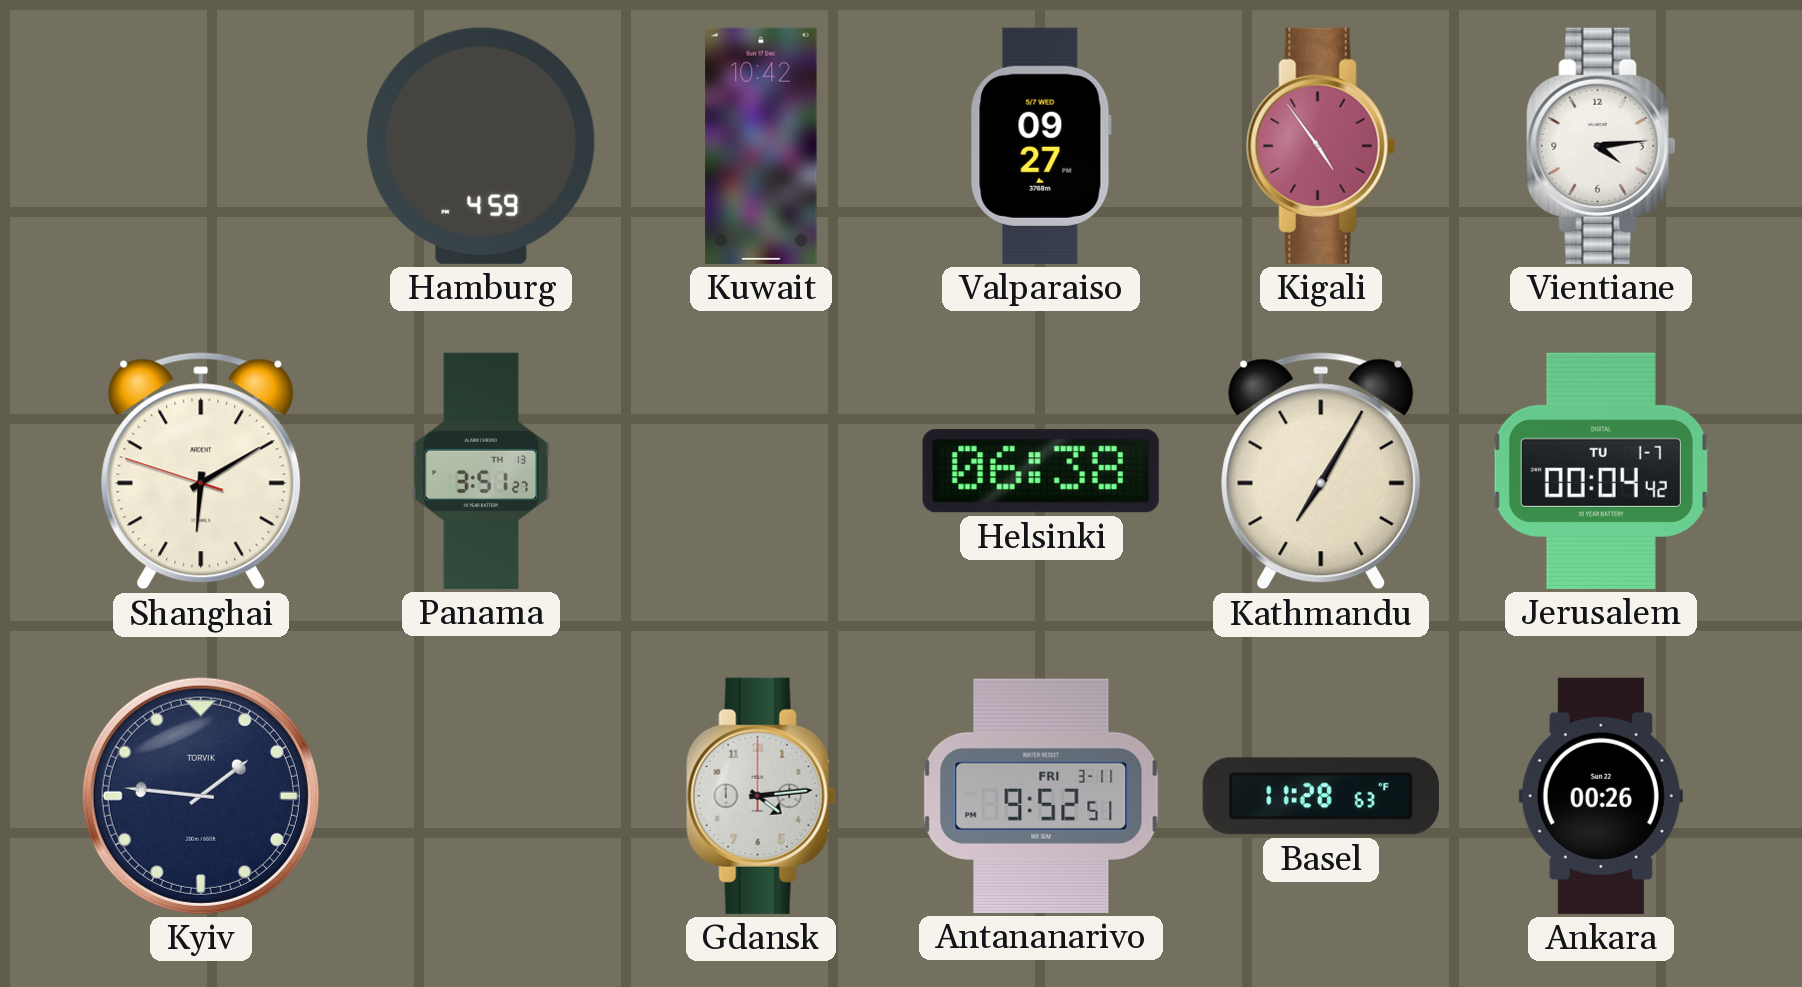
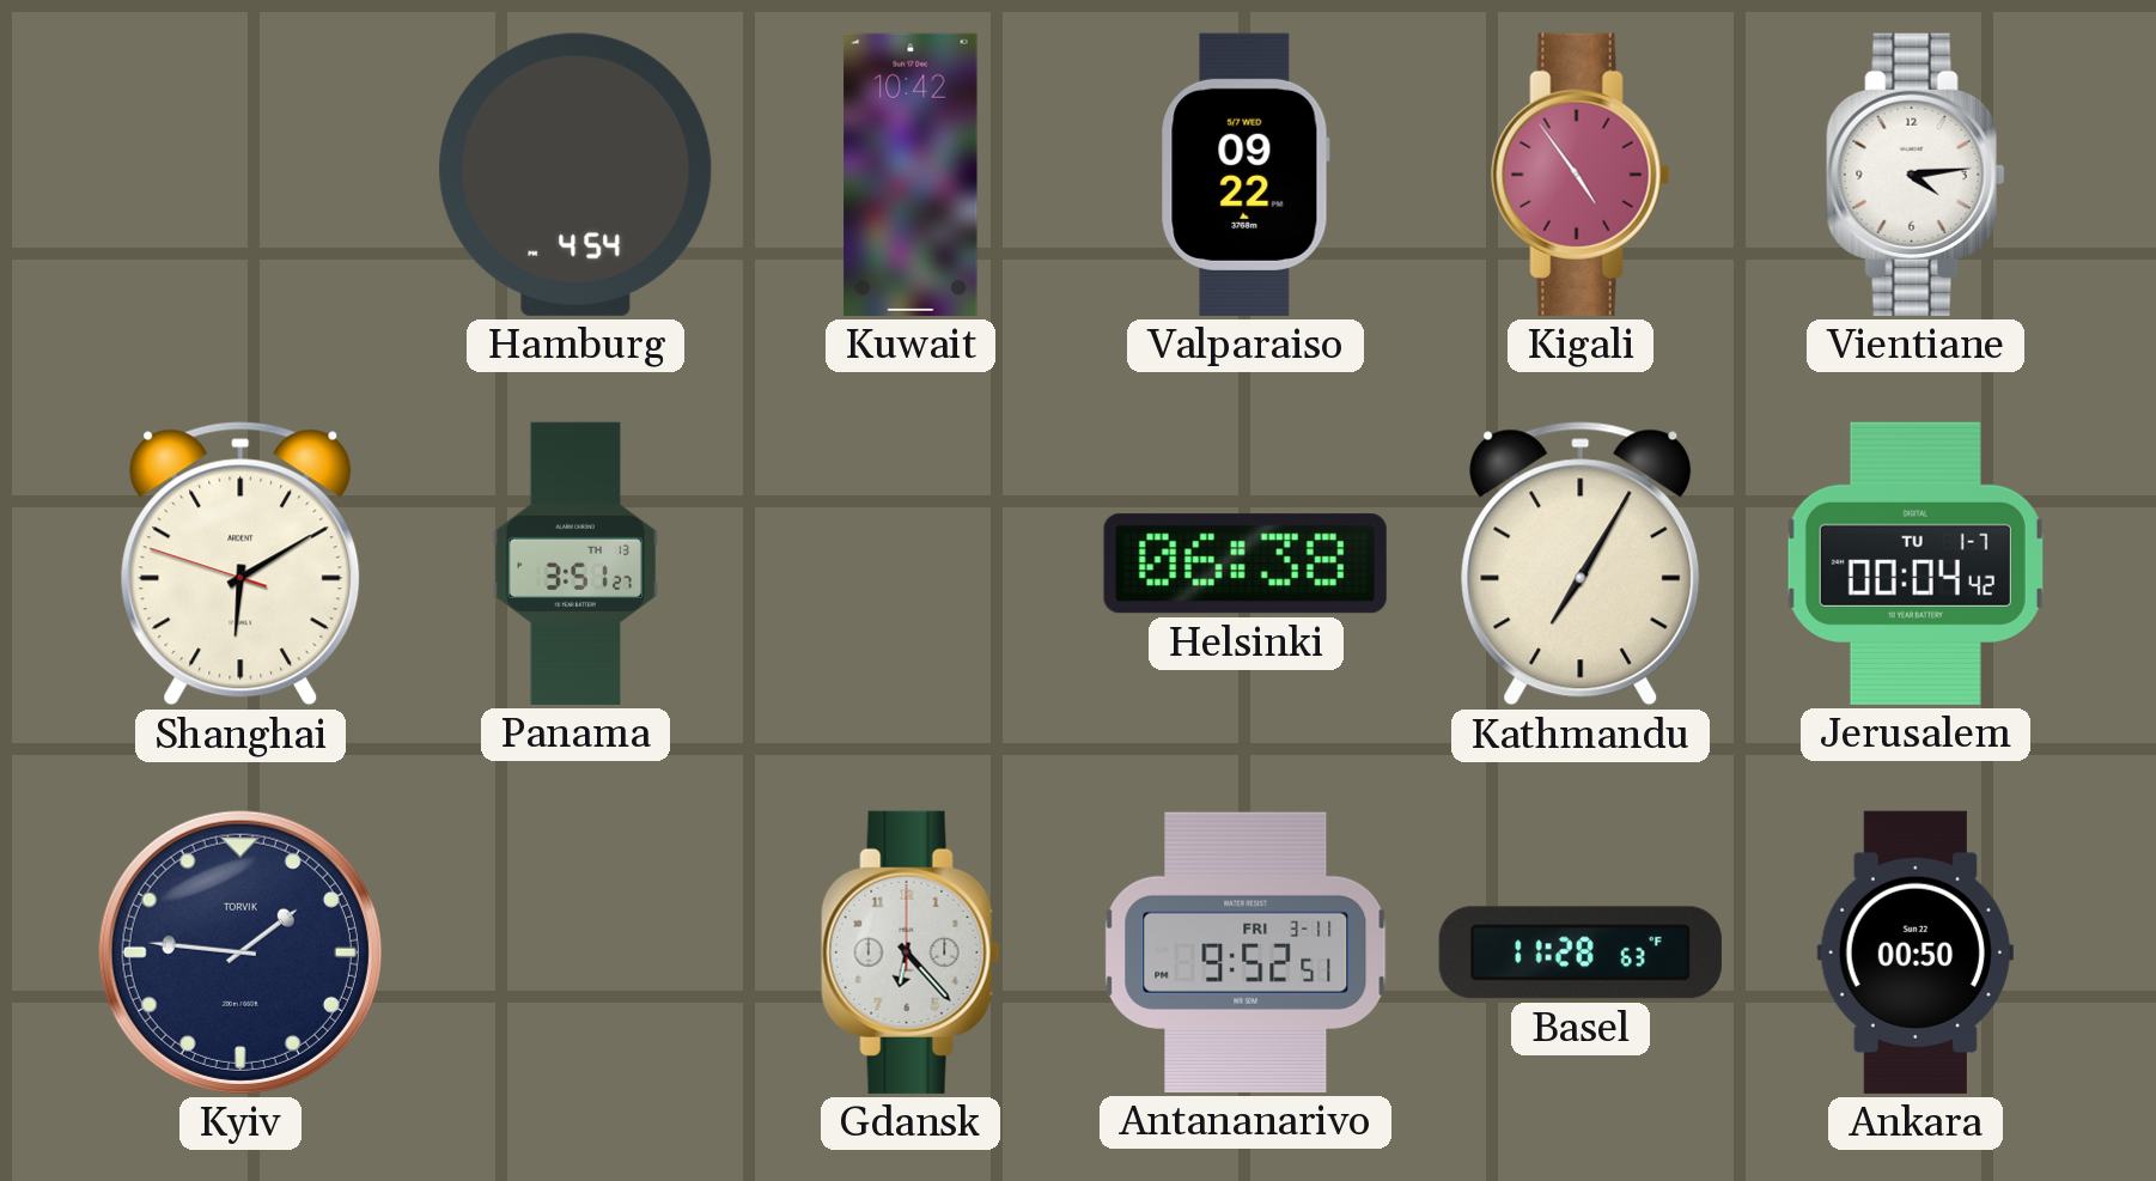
Hamburg: 4:59 -> 4:54 (575, 175)
Valparaiso: 09:27 -> 09:22 (1246, 175)
Gdansk: 4:14 -> 6:23 (910, 952)
Ankara: 00:26 -> 00:50 (1916, 952)
